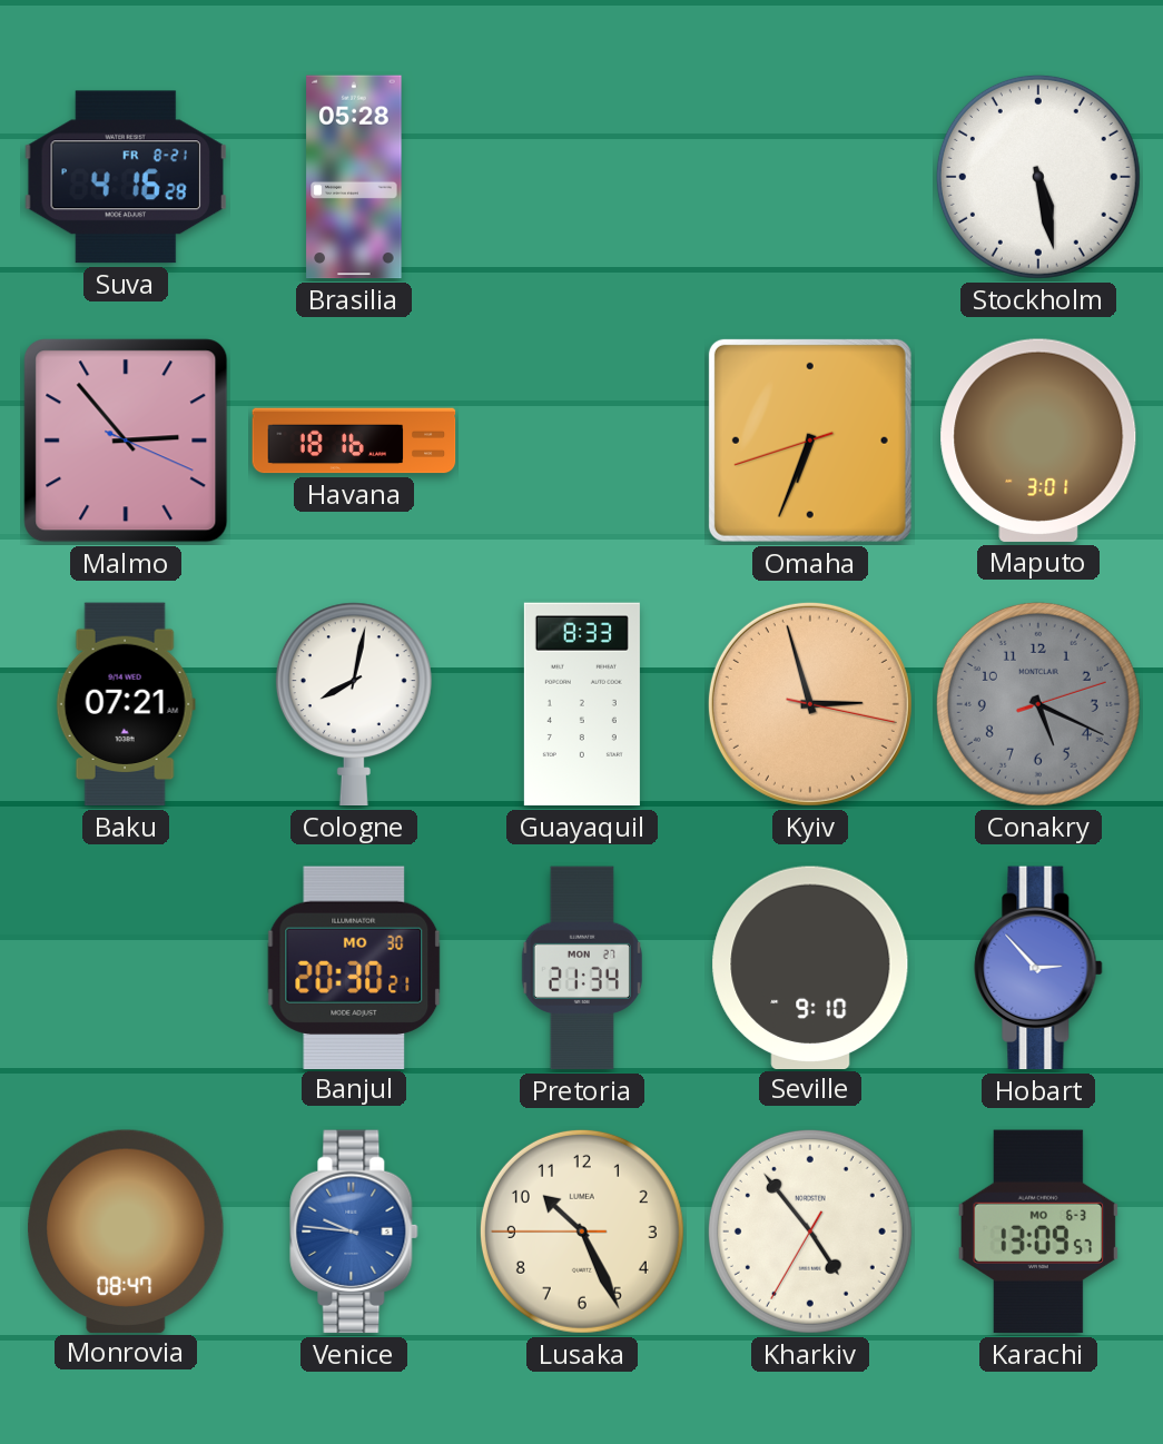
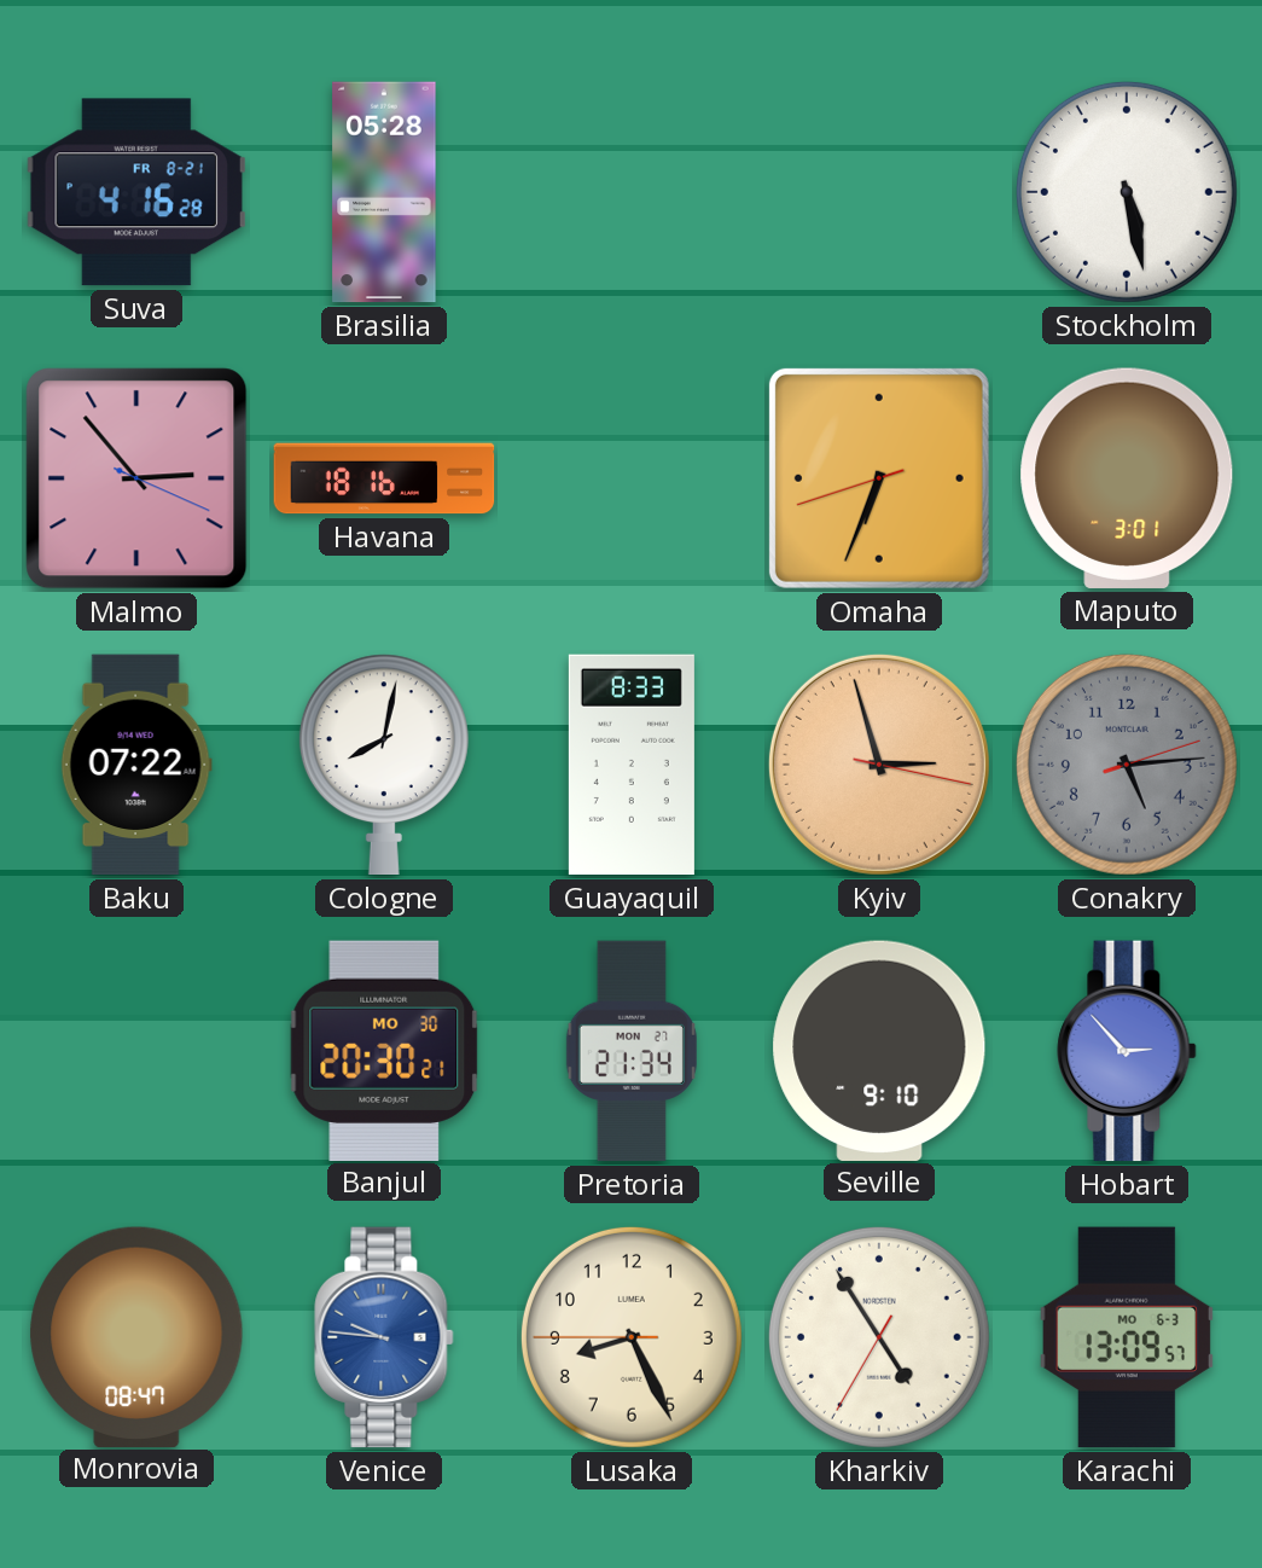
Baku: 07:21 -> 07:22 (136, 765)
Conakry: 5:19 -> 5:14 (1127, 765)
Lusaka: 10:25 -> 8:25 (632, 1337)
Kharkiv: 4:53 -> 4:54 (879, 1337)
